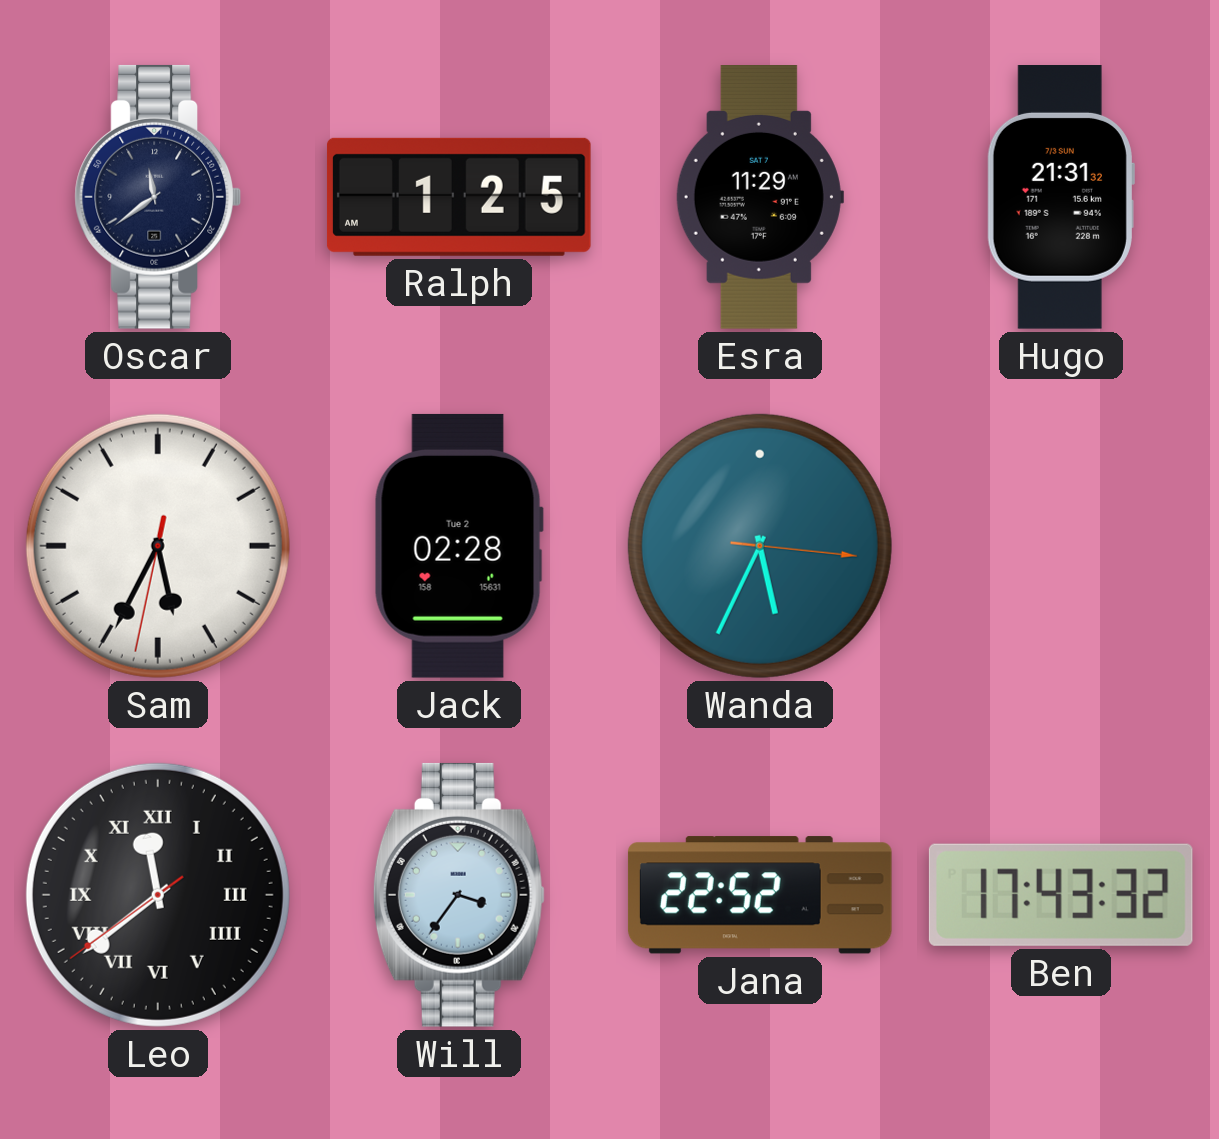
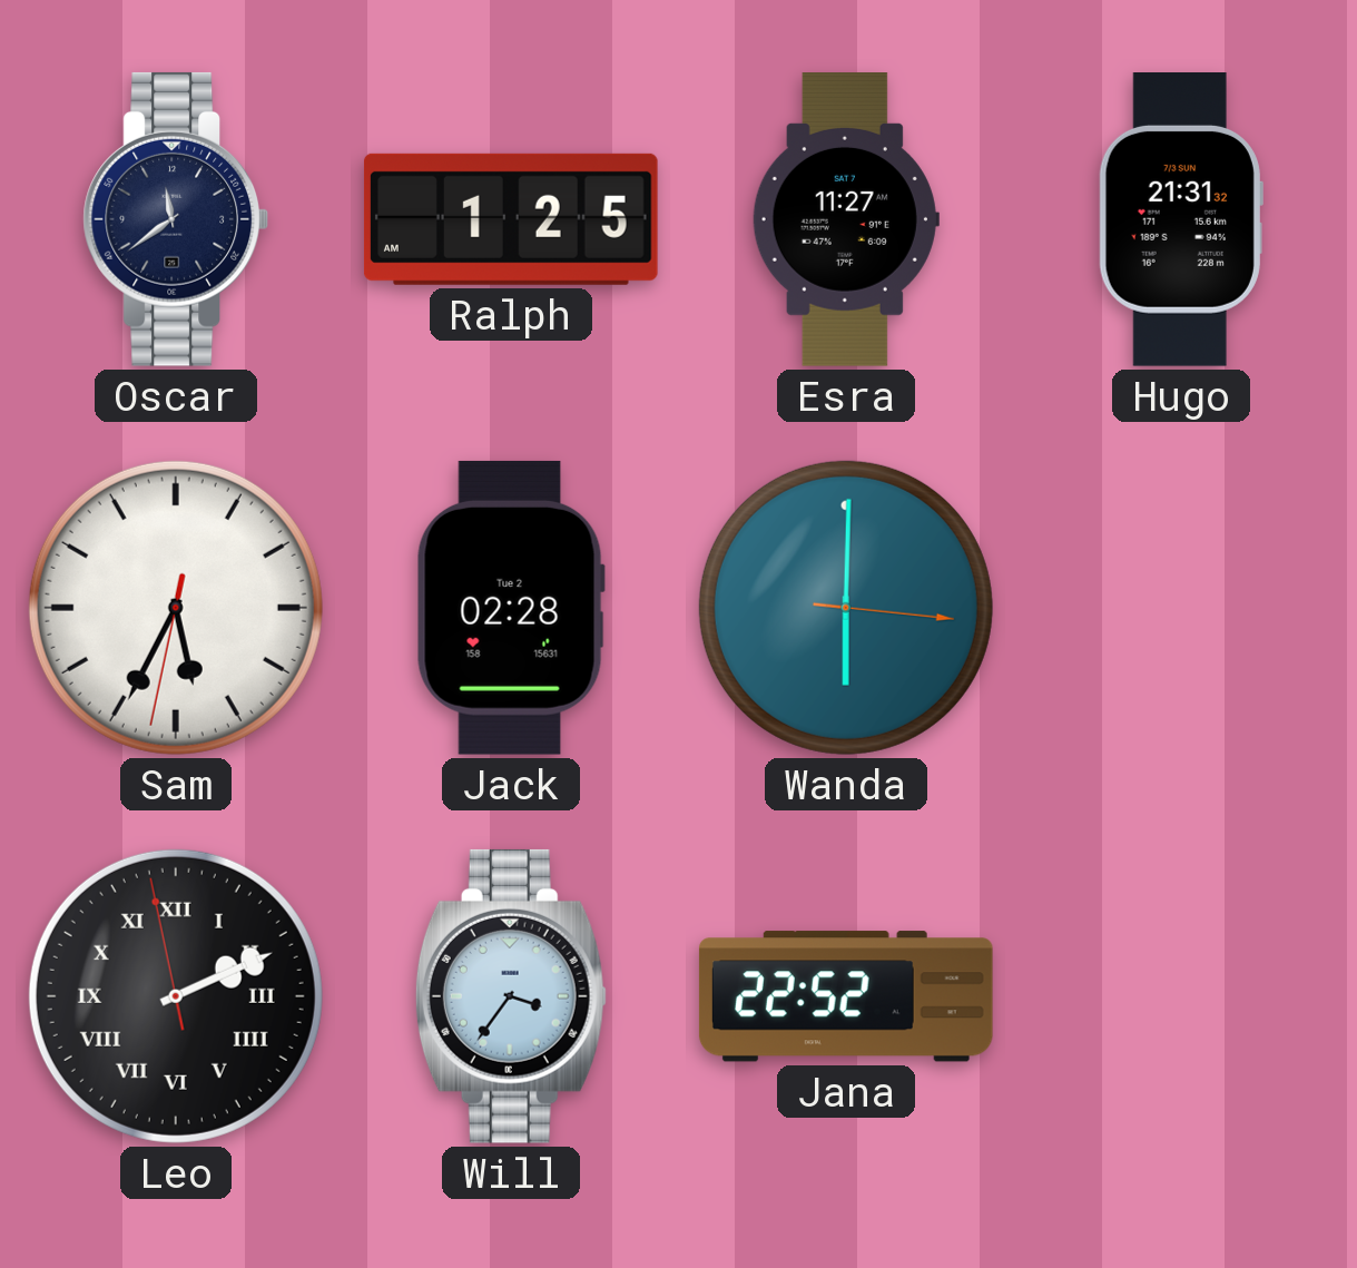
Esra: 11:29 -> 11:27 (846, 220)
Wanda: 5:34 -> 6:00 (846, 608)
Leo: 11:38 -> 2:10 (176, 996)
Ben: 17:43 -> none (1061, 895)
